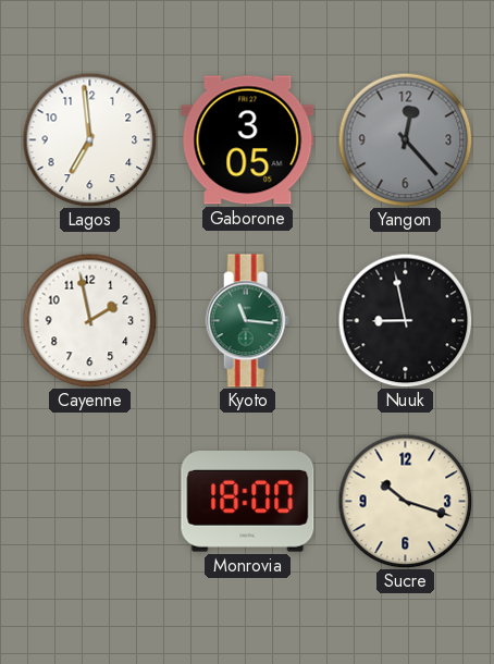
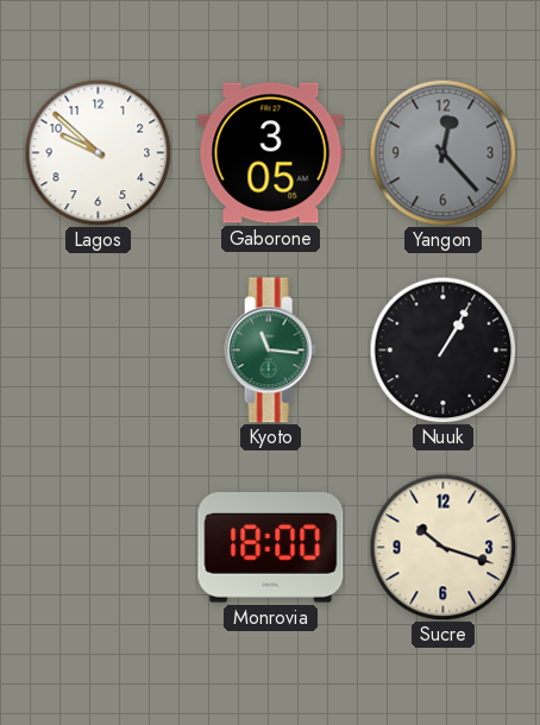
Lagos: 6:59 -> 9:52 (98, 152)
Cayenne: 1:58 -> none (89, 320)
Nuuk: 8:58 -> 1:05 (442, 349)
